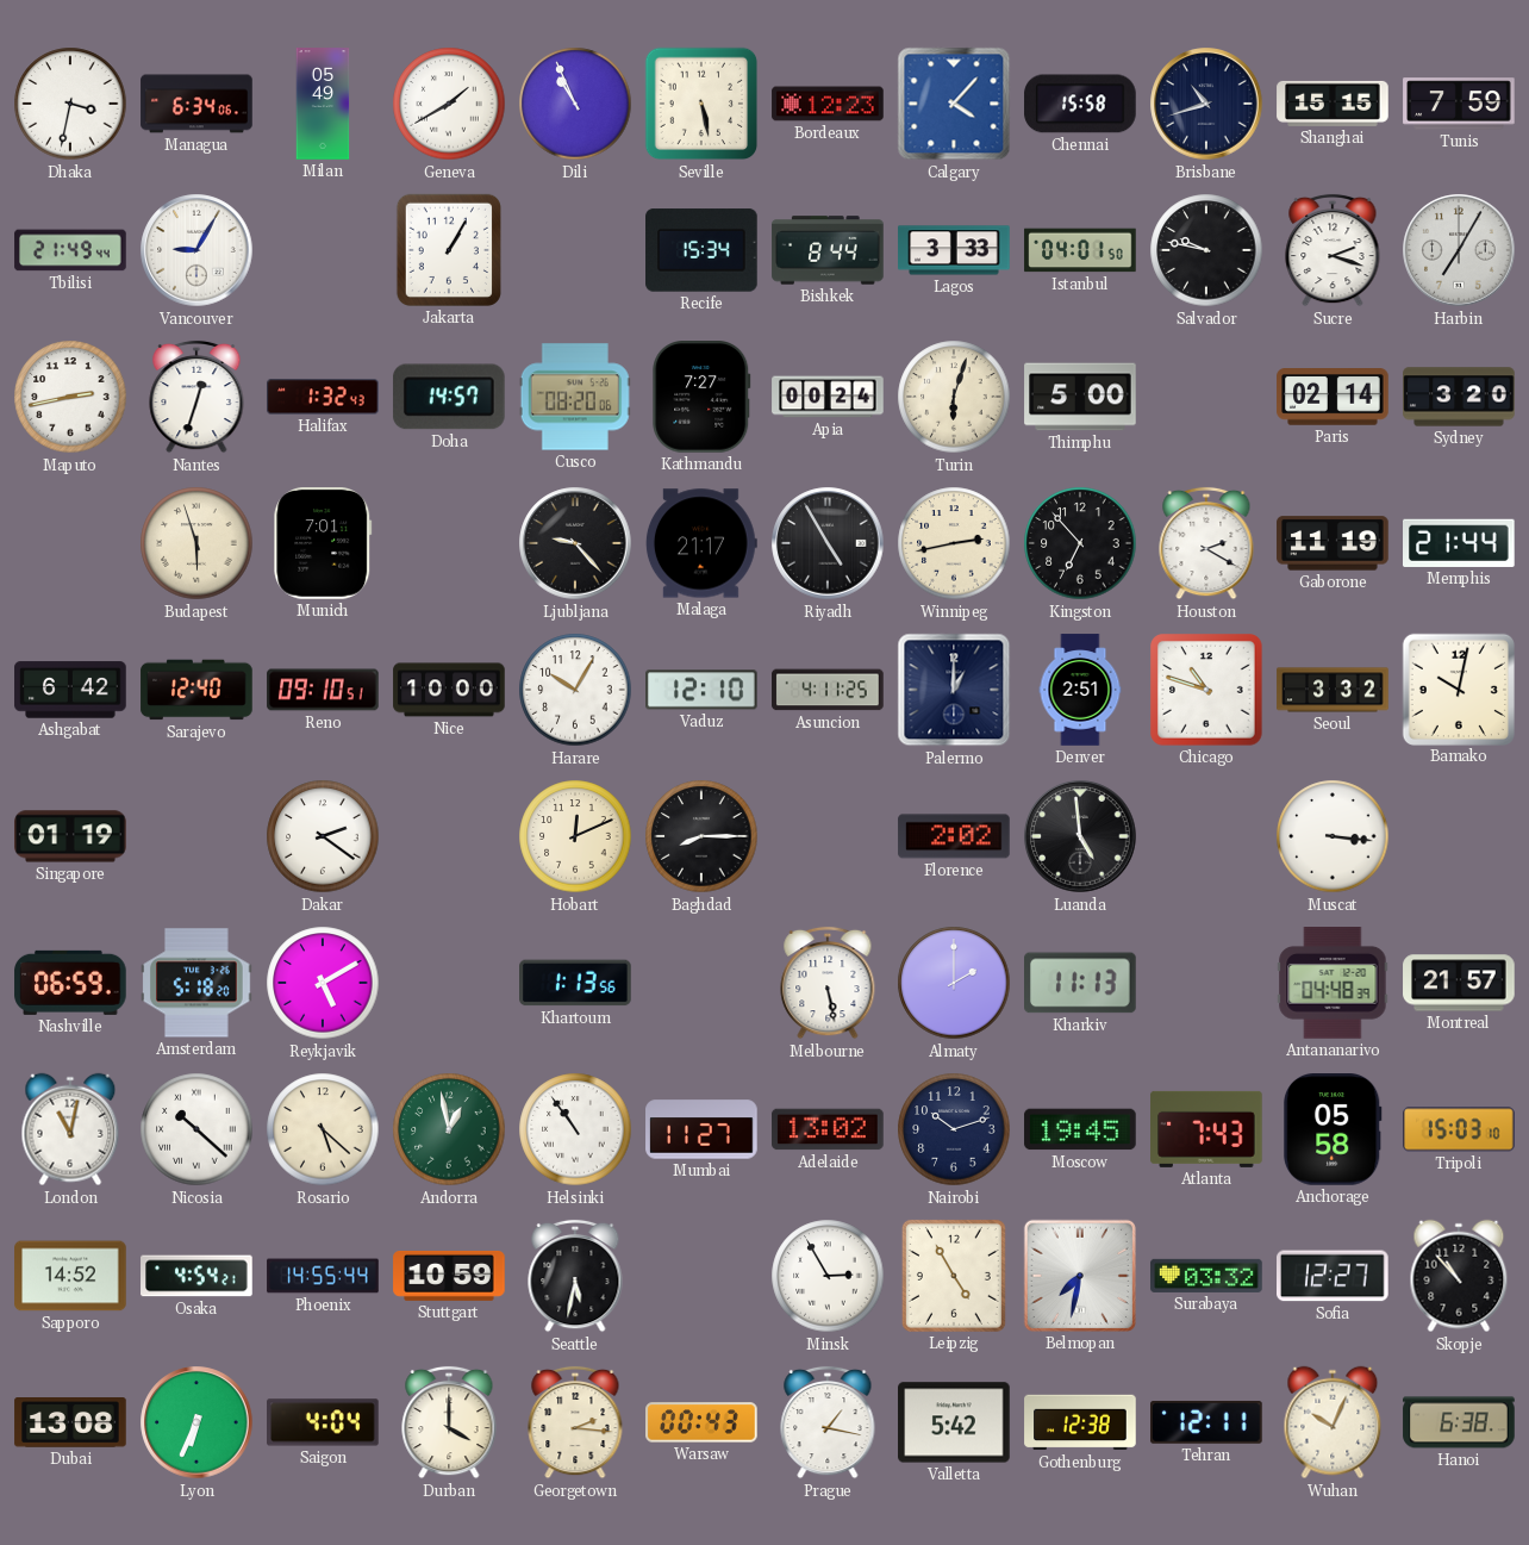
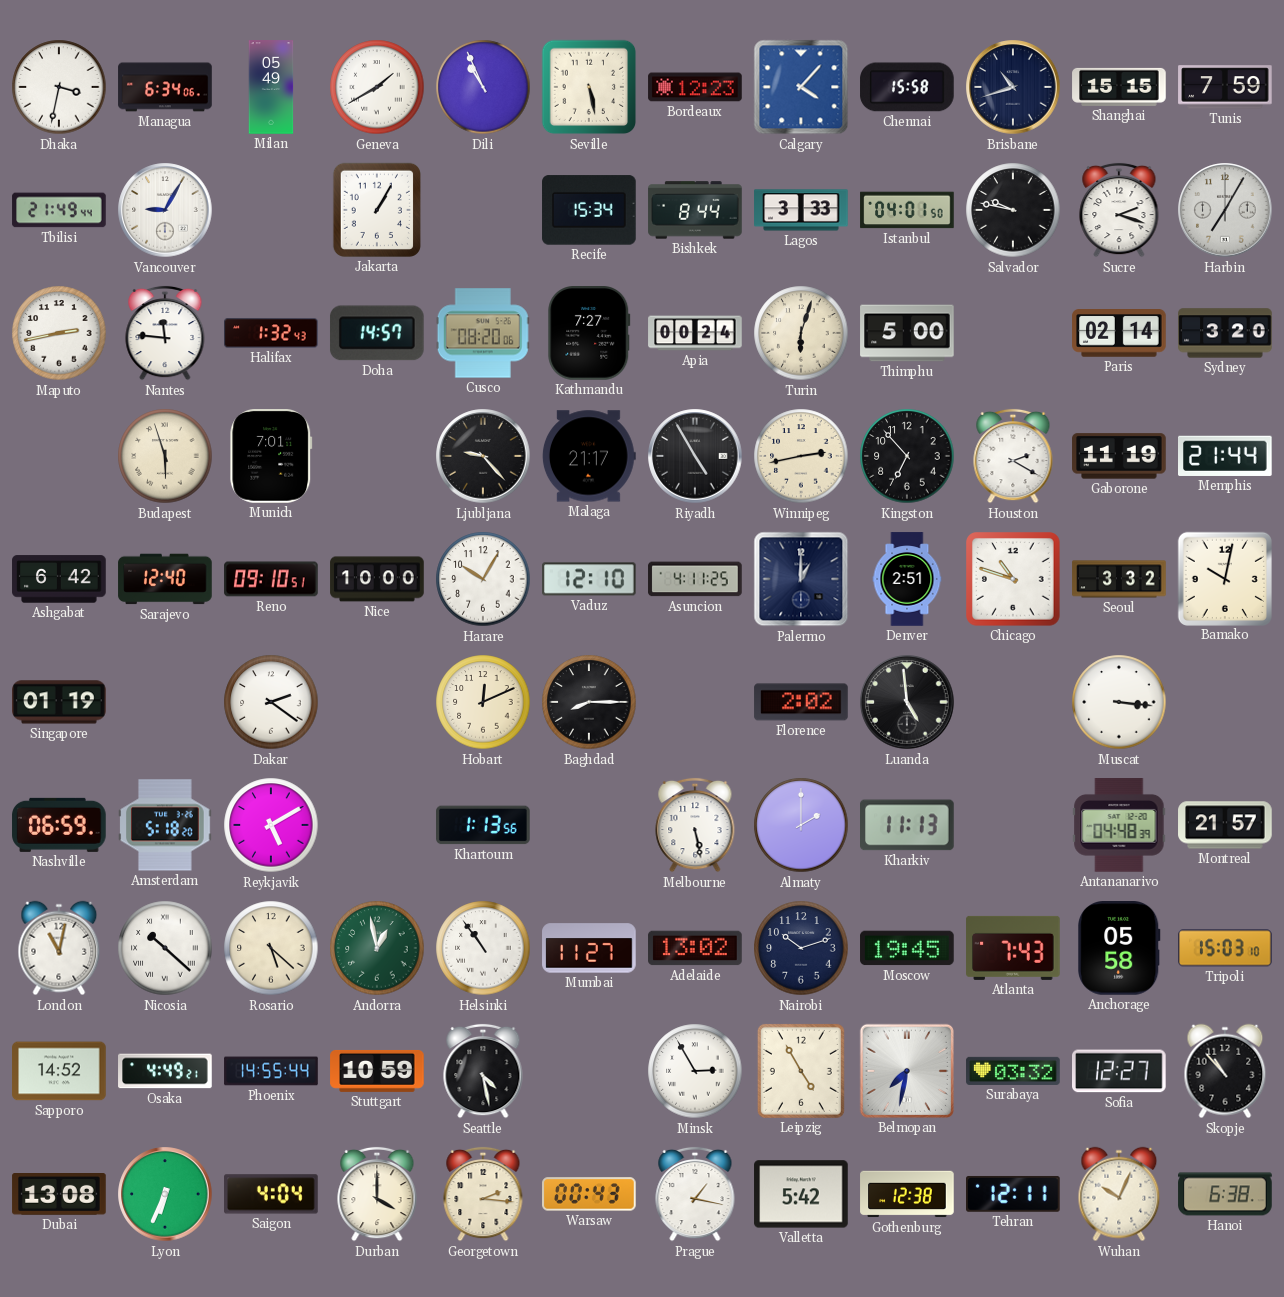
Nantes: 12:33 -> 11:46 (165, 333)
Osaka: 4:54 -> 4:49 (165, 1071)
Seattle: 5:32 -> 4:28 (483, 1071)
